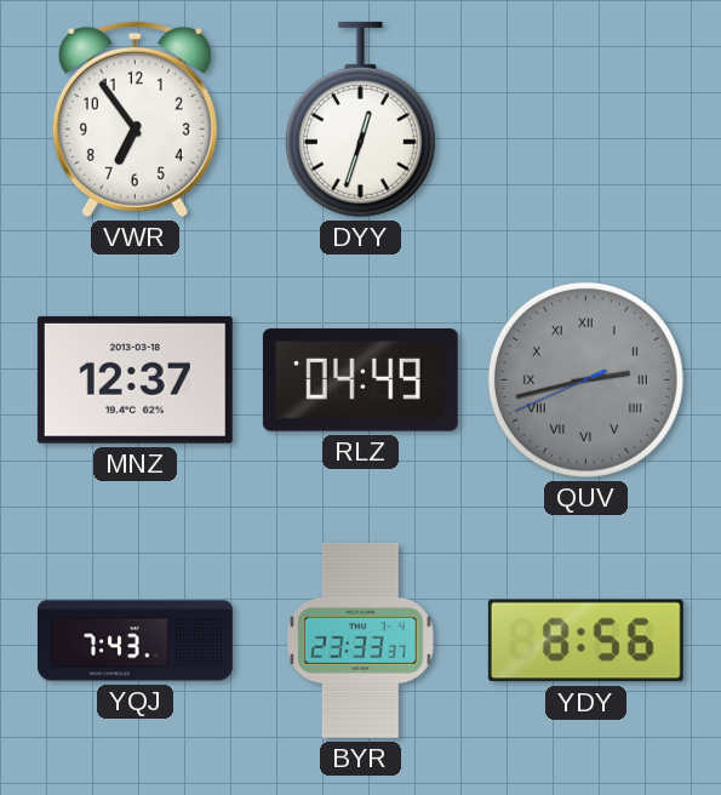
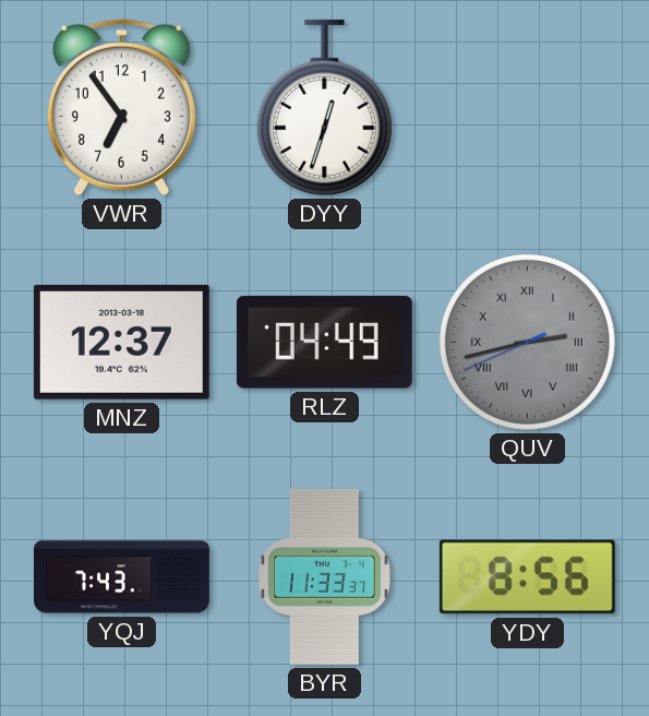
BYR: 23:33 -> 11:33 (325, 576)
